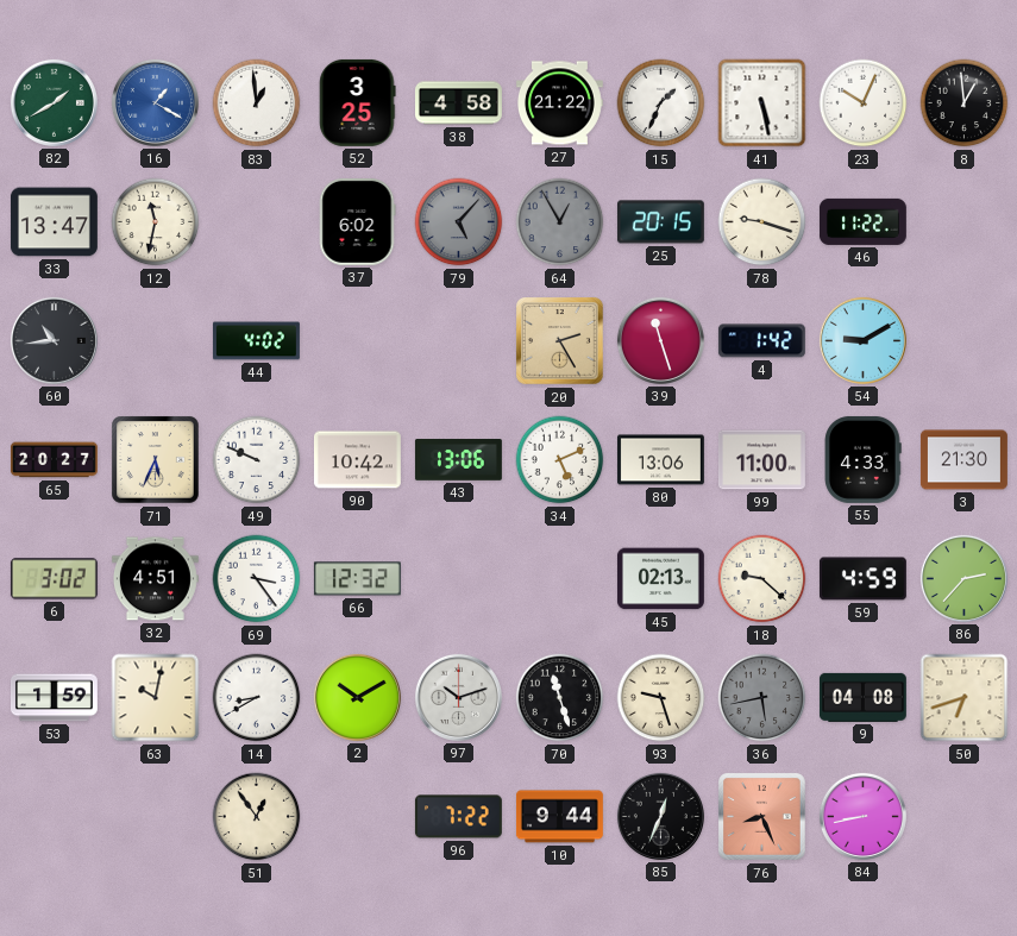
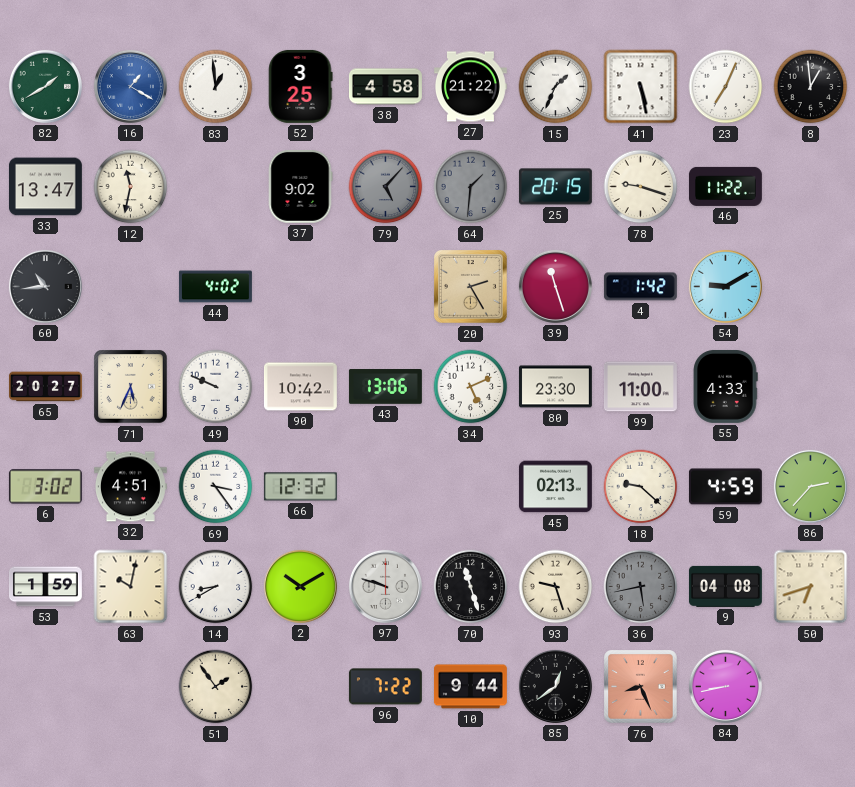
23: 10:04 -> 7:04 (726, 87)
37: 6:02 -> 9:02 (300, 186)
64: 12:55 -> 1:31 (471, 187)
80: 13:06 -> 23:30 (555, 387)
3: 21:30 -> none (963, 460)
97: 10:12 -> 9:48 (385, 586)
51: 12:54 -> 1:54 (216, 687)
85: 12:34 -> 12:39 (555, 686)
